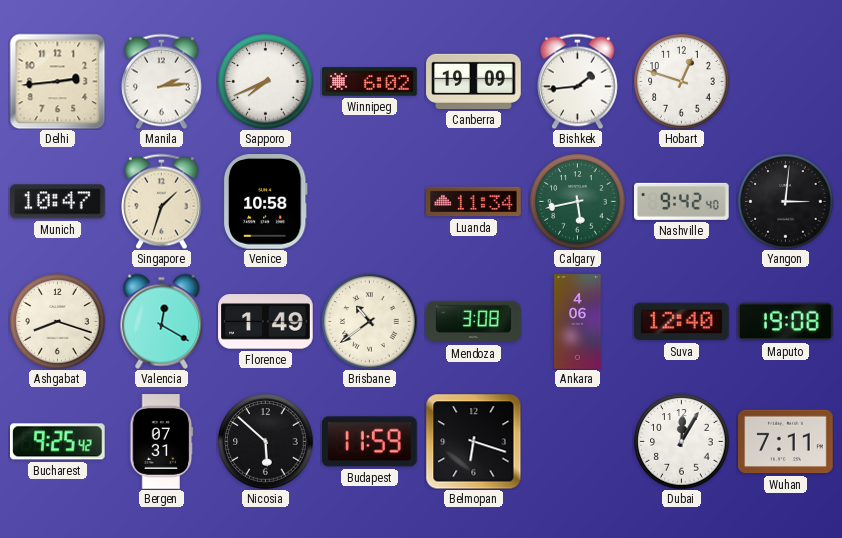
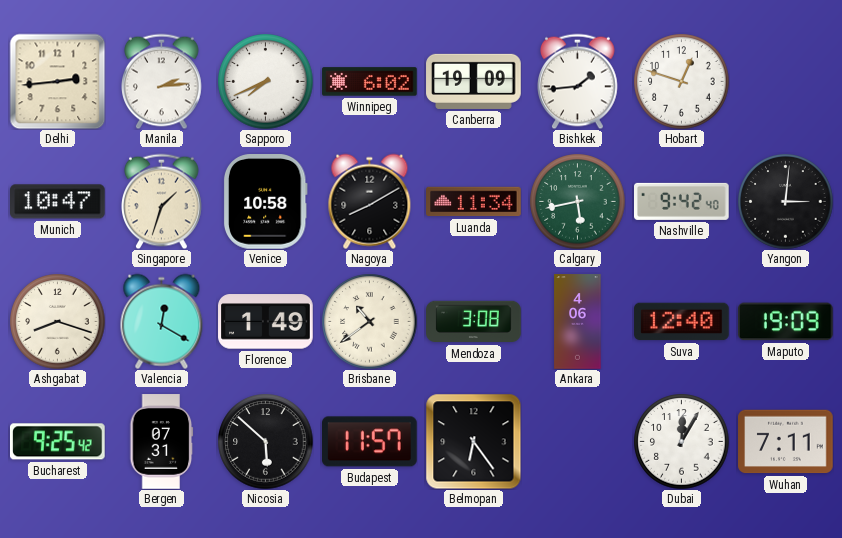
Nagoya: none -> 8:10 (370, 201)
Maputo: 19:08 -> 19:09 (786, 322)
Budapest: 11:59 -> 11:57 (370, 442)
Belmopan: 6:18 -> 6:24 (473, 441)
